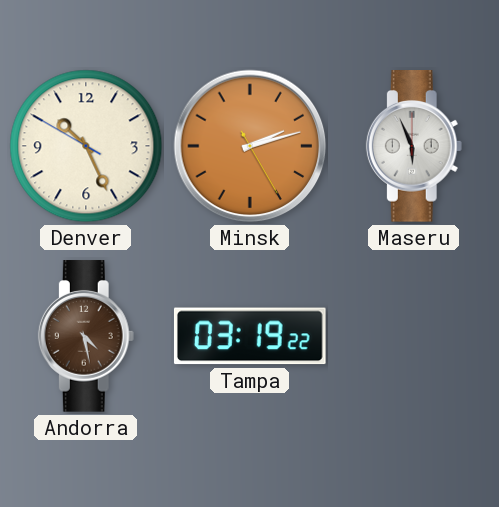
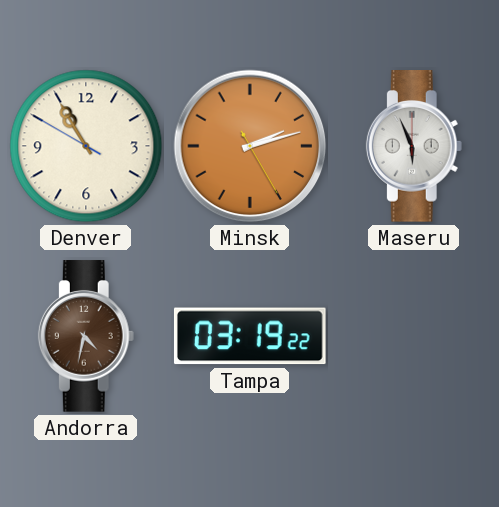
Denver: 10:25 -> 10:54 (86, 146)
Andorra: 4:28 -> 4:32 (86, 336)
